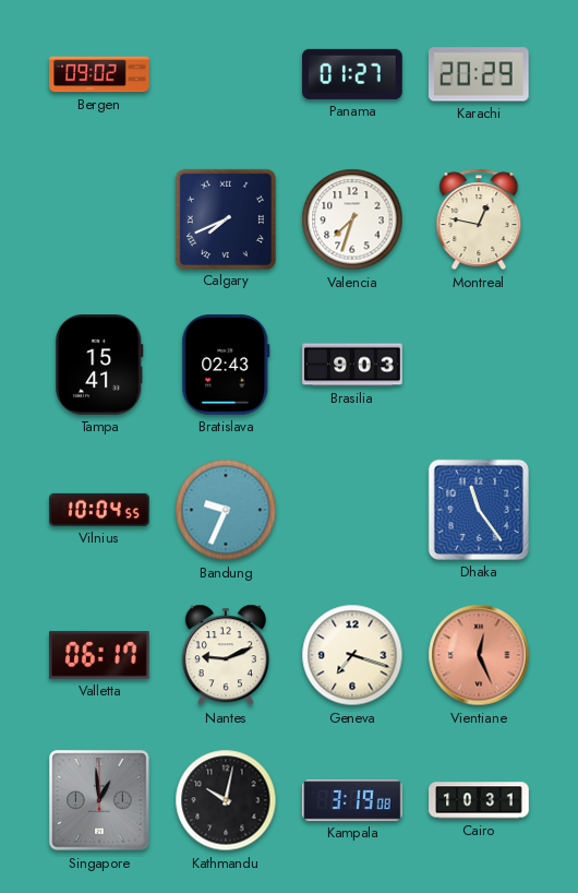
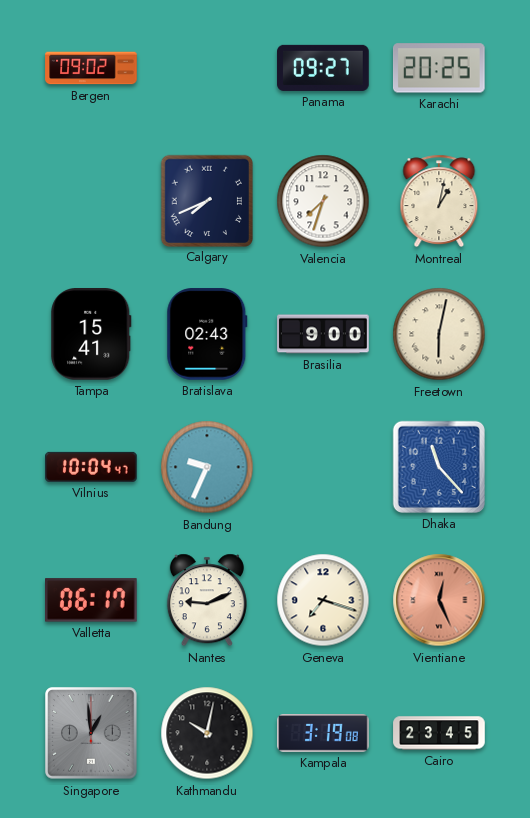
Panama: 01:27 -> 09:27 (323, 68)
Karachi: 20:29 -> 20:25 (439, 68)
Montreal: 12:47 -> 1:02 (439, 201)
Brasilia: 9:03 -> 9:00 (323, 334)
Freetown: none -> 6:02 (439, 334)
Vilnius: 10:04:55 -> 10:04:47 (91, 467)
Dhaka: 11:24 -> 11:23 (439, 467)
Cairo: 10:31 -> 23:45 (439, 733)
